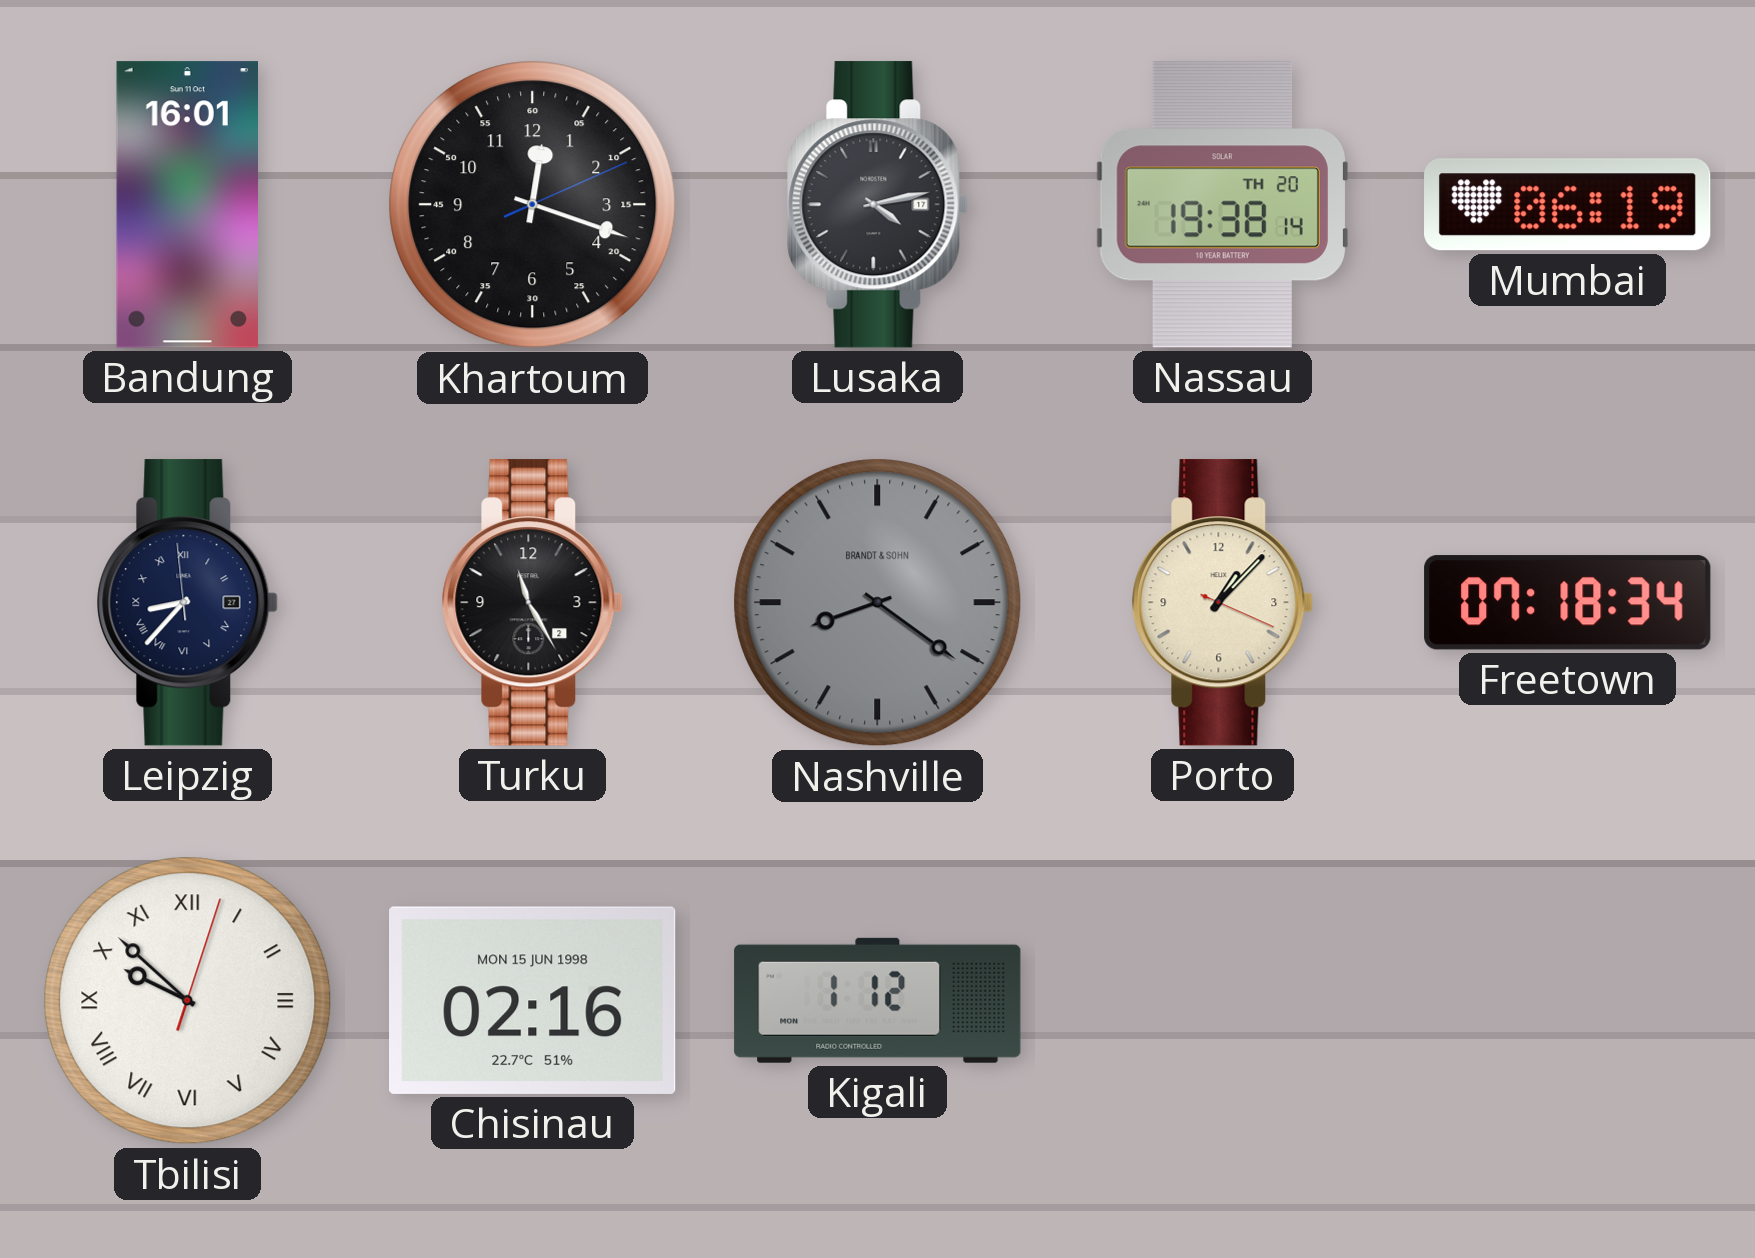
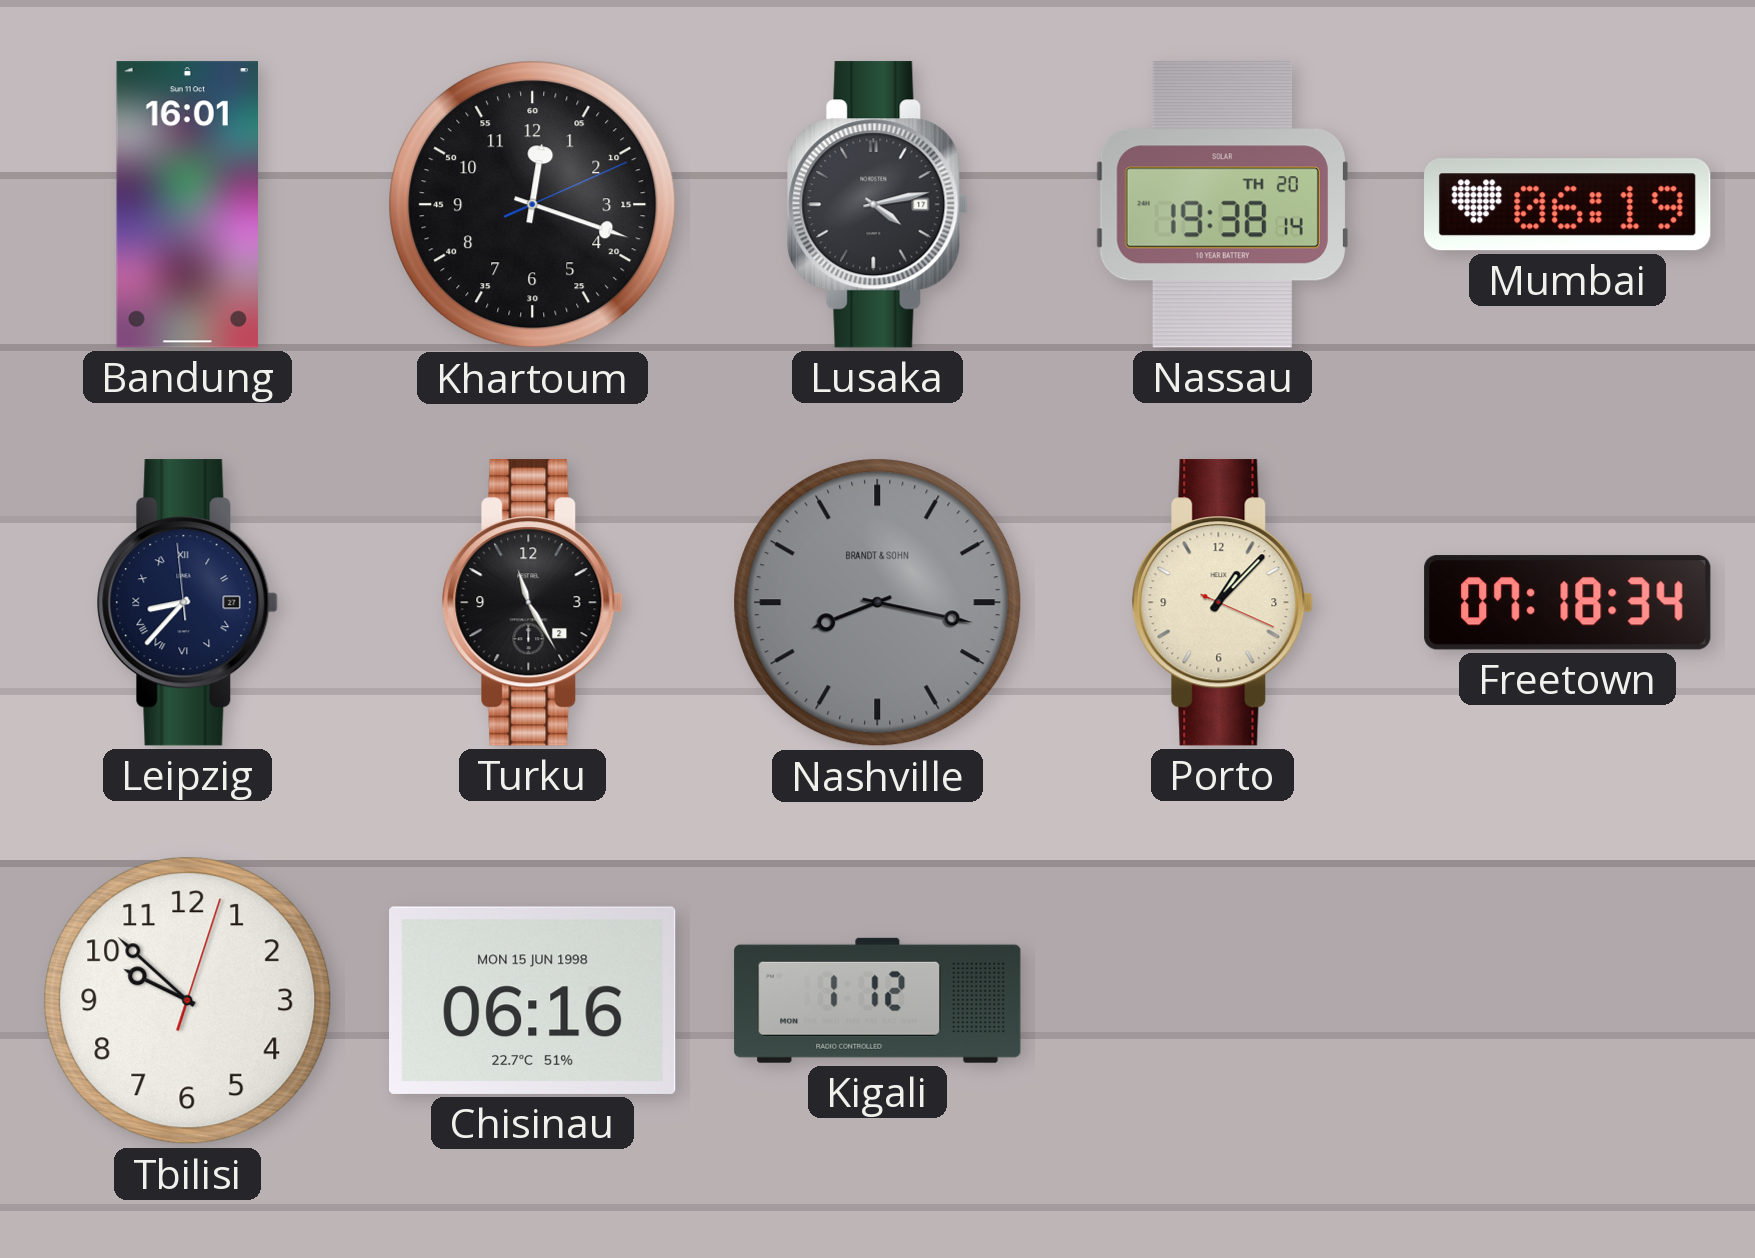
Nashville: 8:21 -> 8:17 (878, 603)
Tbilisi numerals: Roman -> Arabic (188, 1001)
Chisinau: 02:16 -> 06:16 (533, 1000)
